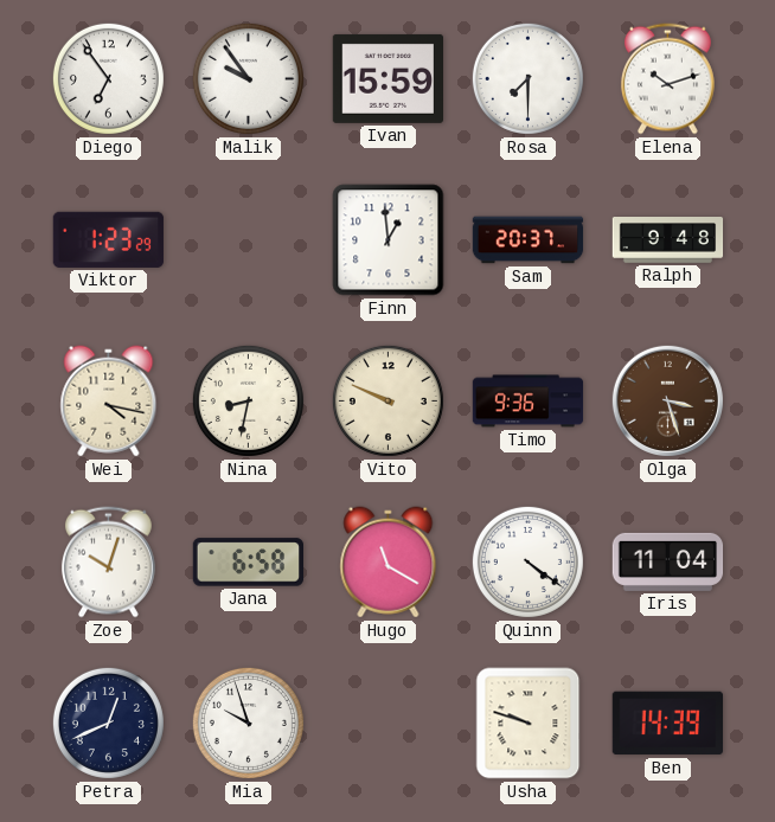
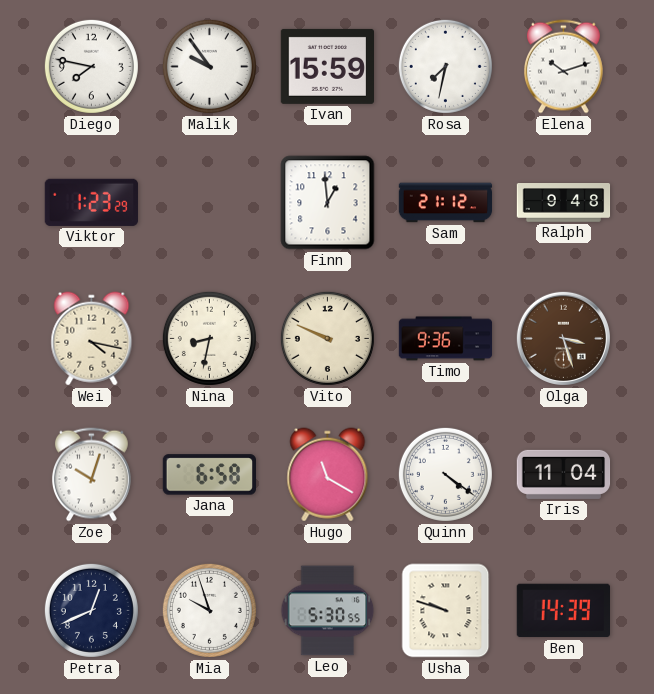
Diego: 6:54 -> 7:47 (91, 66)
Rosa: 7:30 -> 7:32 (445, 66)
Sam: 20:37 -> 21:12 (446, 203)
Leo: none -> 5:30 (328, 611)
